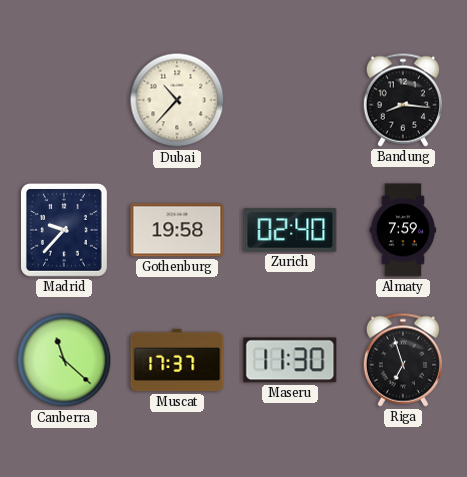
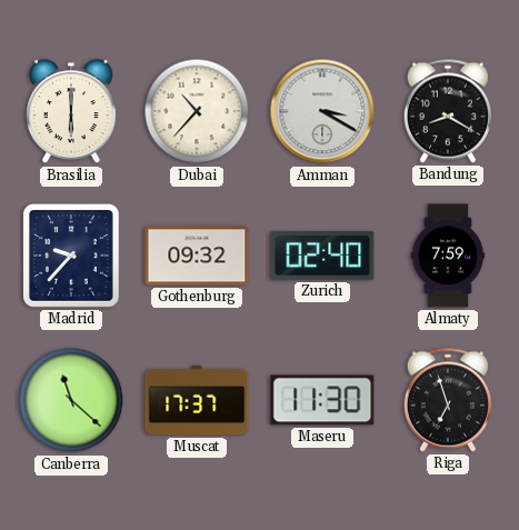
Brasilia: none -> 6:00 (72, 112)
Amman: none -> 3:20 (322, 111)
Bandung: 8:16 -> 8:20 (447, 111)
Gothenburg: 19:58 -> 09:32 (197, 256)
